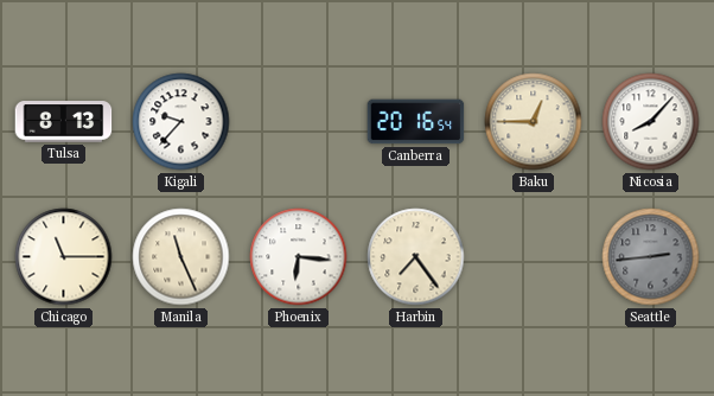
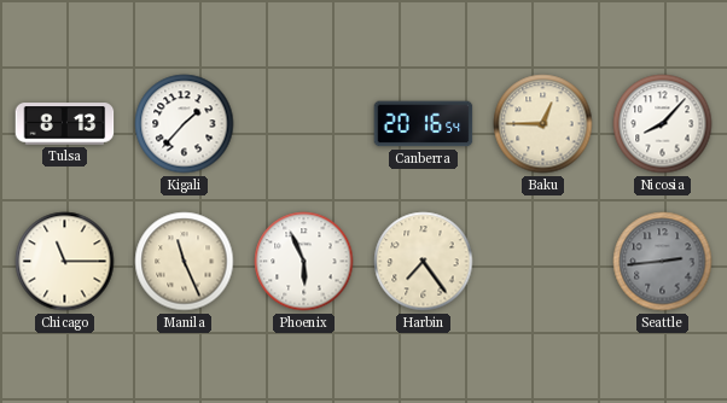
Kigali: 9:37 -> 1:37 (185, 124)
Phoenix: 6:16 -> 5:56 (304, 262)
